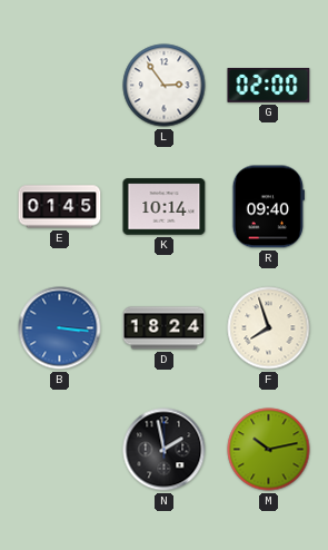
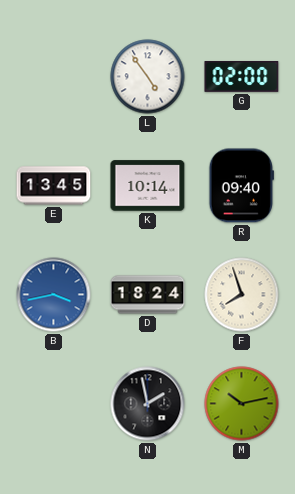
L: 2:54 -> 4:54 (148, 77)
E: 01:45 -> 13:45 (54, 186)
B: 3:16 -> 3:43 (54, 295)
